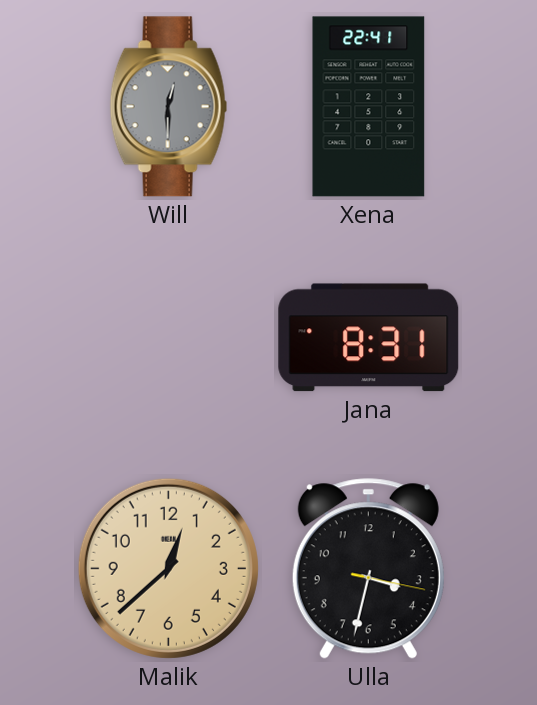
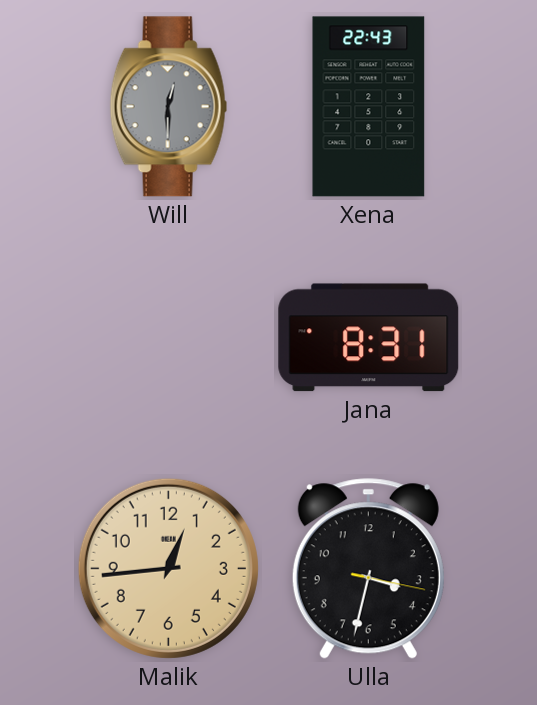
Xena: 22:41 -> 22:43 (369, 107)
Malik: 12:38 -> 12:44 (168, 568)
